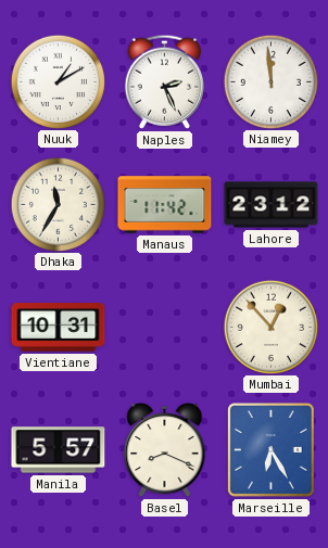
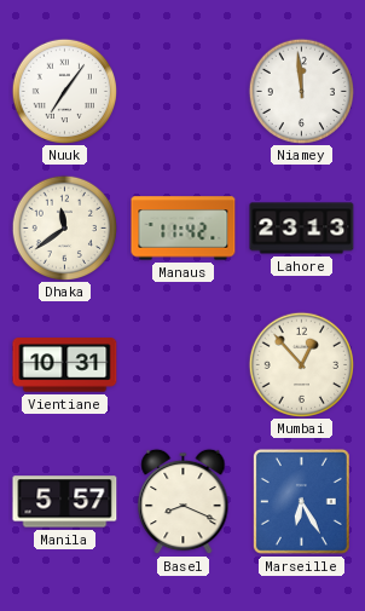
Nuuk: 1:10 -> 7:06 (64, 91)
Naples: 2:26 -> none (164, 81)
Dhaka: 11:35 -> 11:39 (64, 227)
Lahore: 23:12 -> 23:13 (302, 229)
